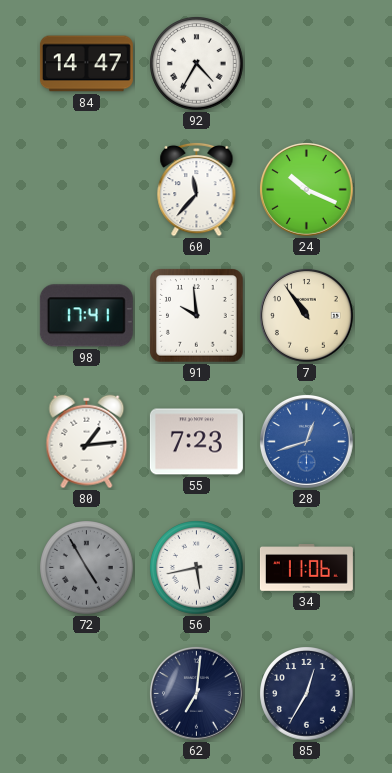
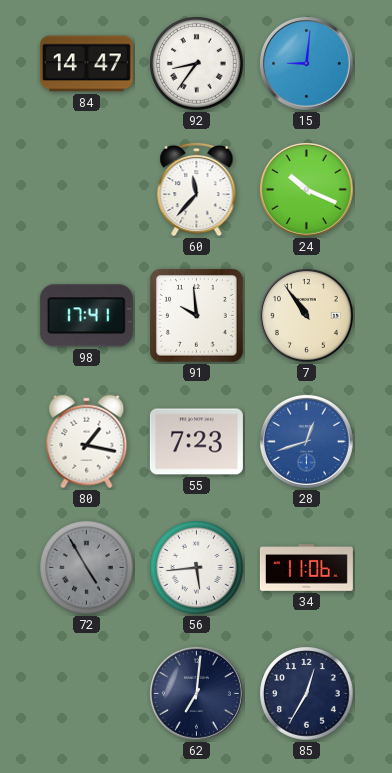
92: 4:35 -> 8:36 (197, 64)
15: none -> 9:01 (306, 63)
80: 1:14 -> 1:17 (87, 442)
56: 5:43 -> 5:44 (197, 568)
